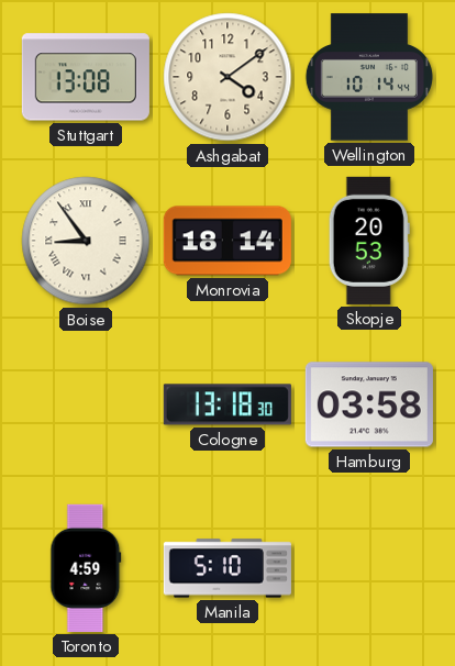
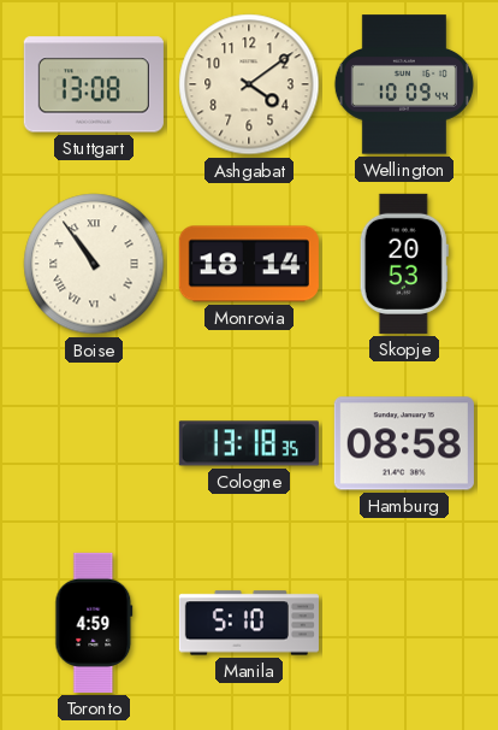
Wellington: 10:14 -> 10:09 (404, 84)
Boise: 8:54 -> 10:54 (94, 264)
Cologne: 13:18:30 -> 13:18:35 (249, 443)
Hamburg: 03:58 -> 08:58 (404, 443)
